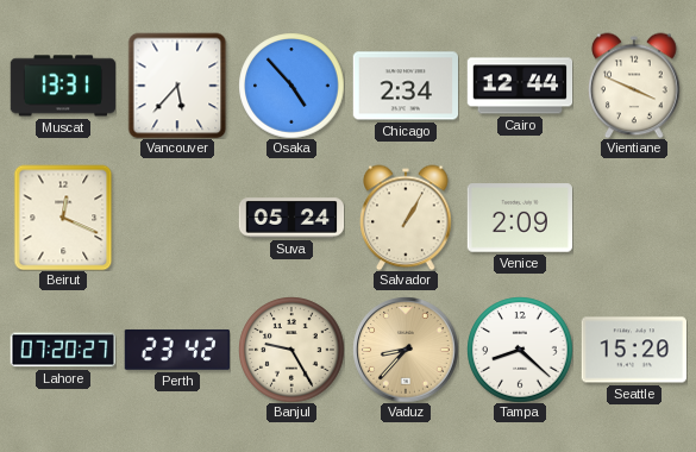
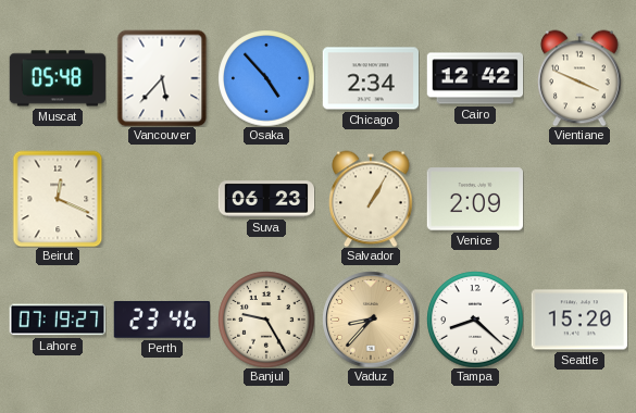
Muscat: 13:31 -> 05:48 (57, 78)
Cairo: 12:44 -> 12:42 (475, 78)
Suva: 05:24 -> 06:23 (266, 199)
Lahore: 07:20 -> 07:19 (58, 320)
Perth: 23:42 -> 23:46 (162, 320)
